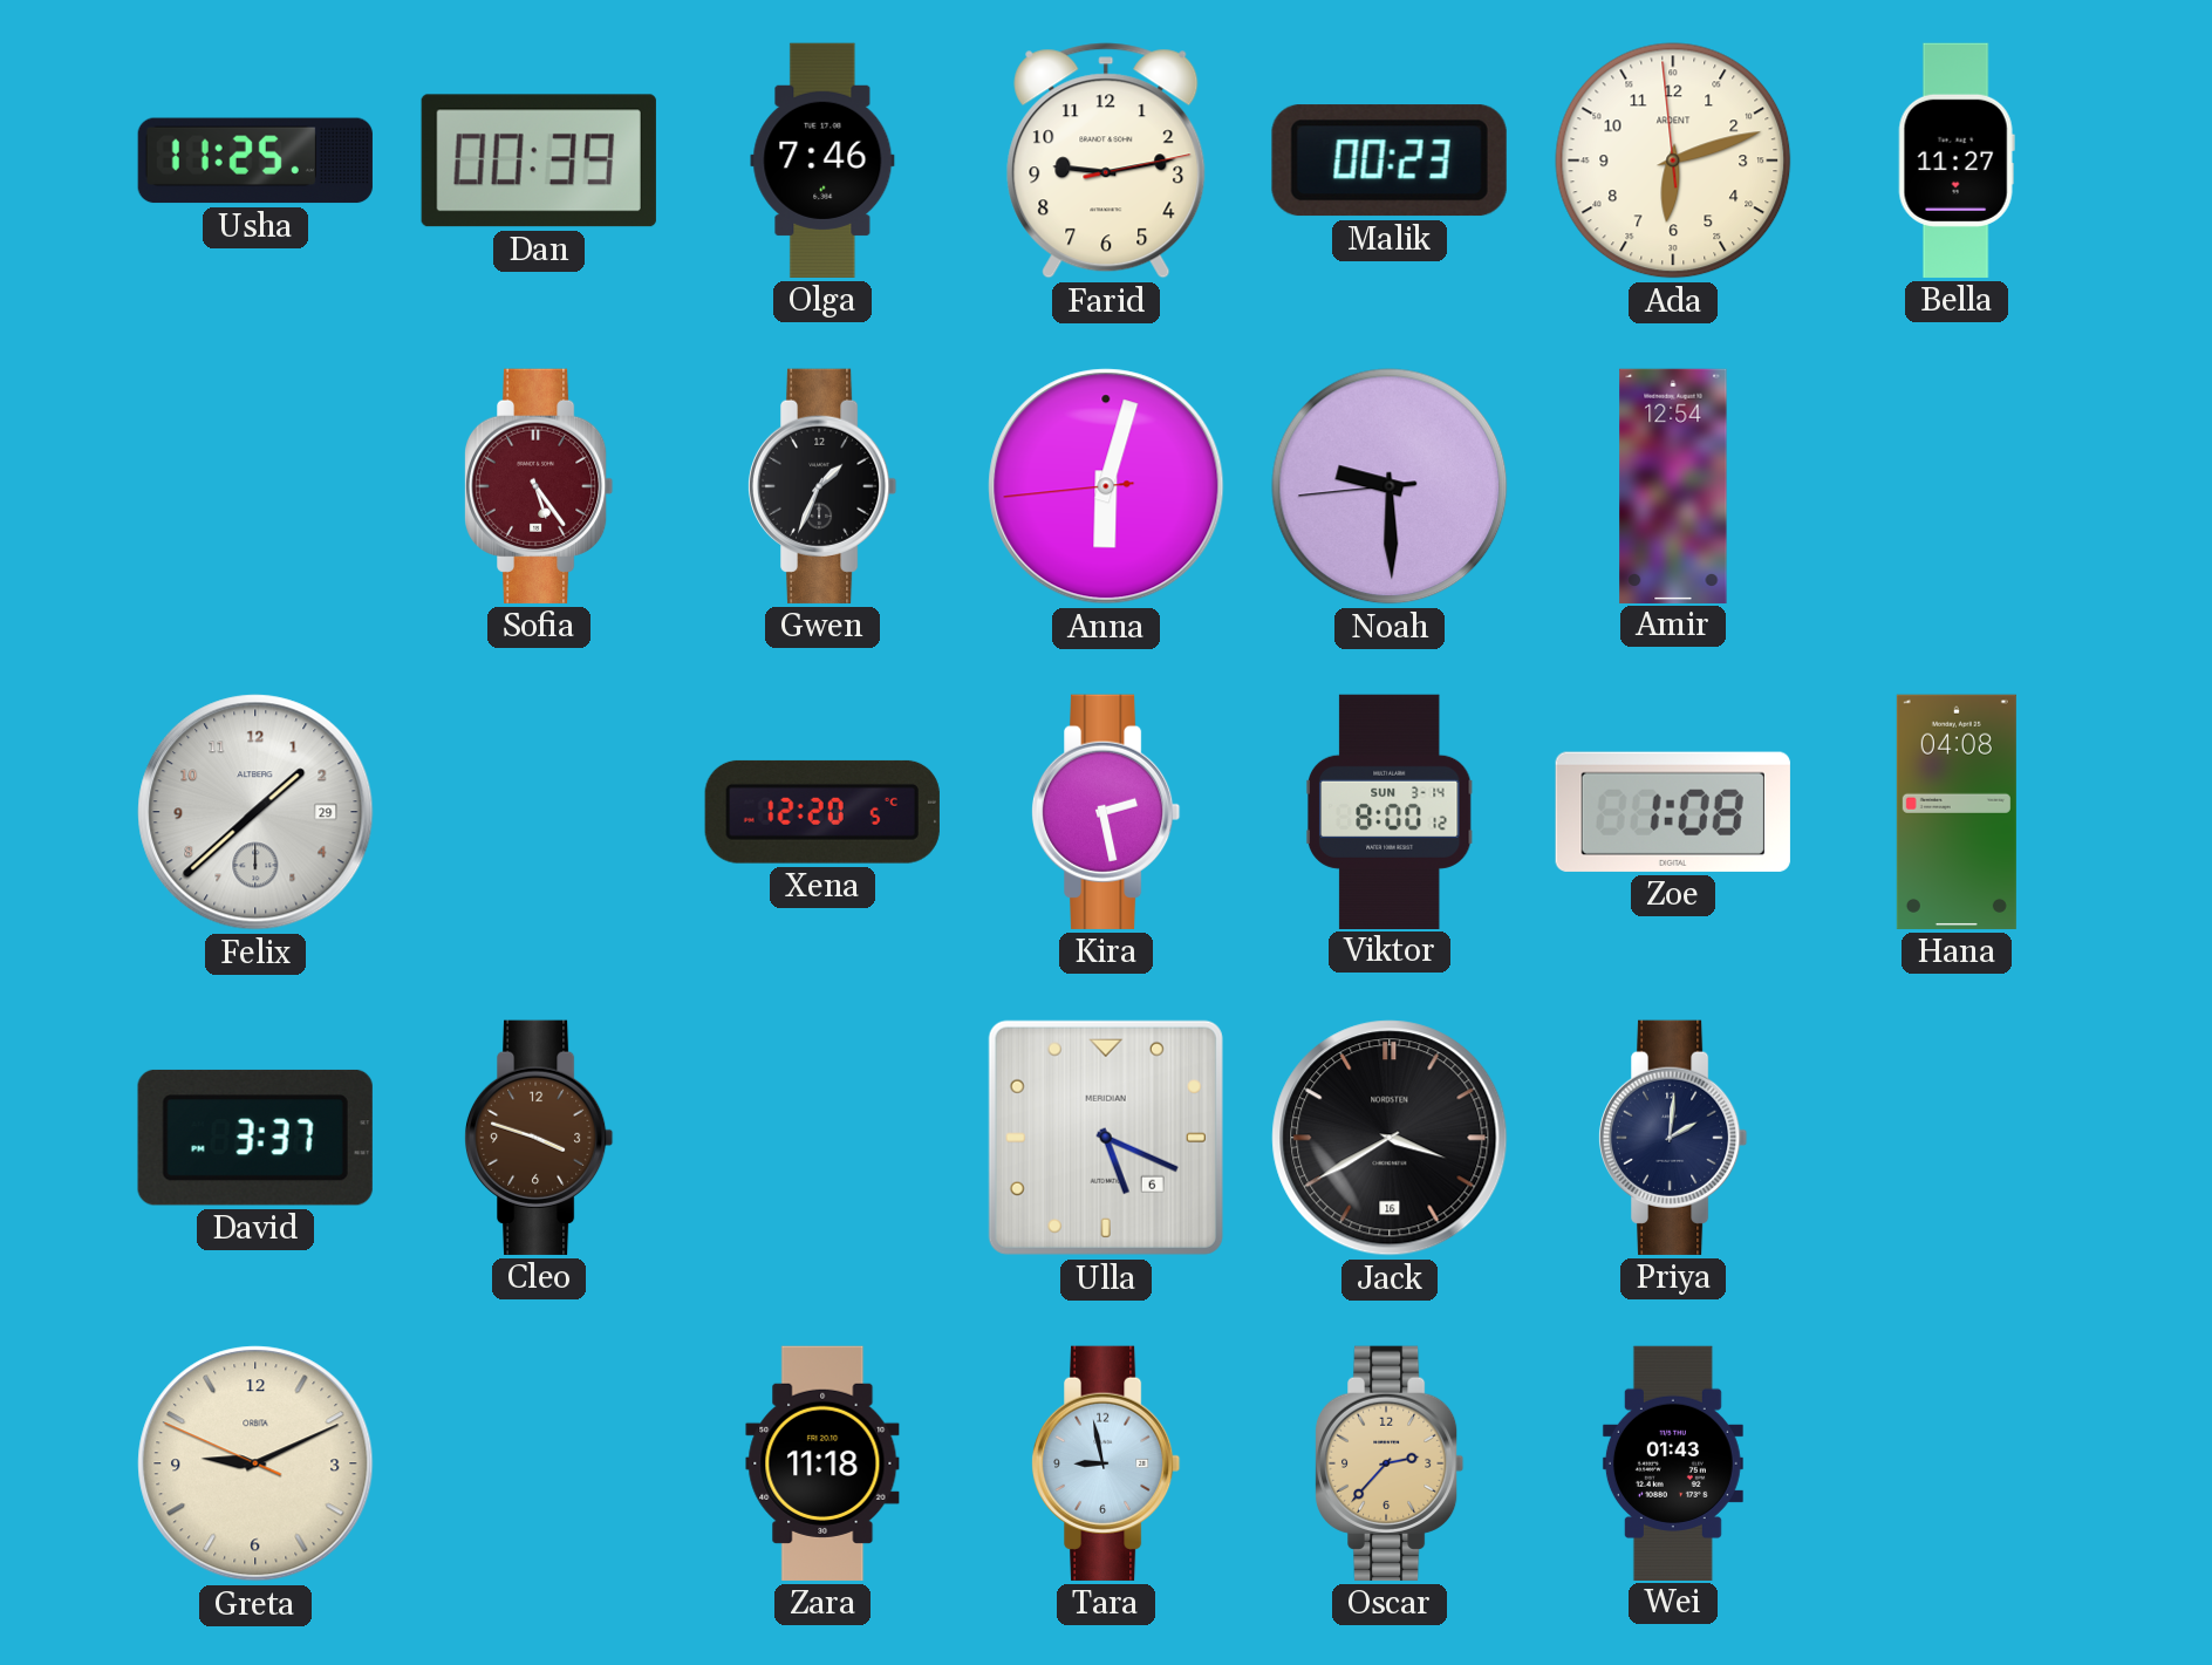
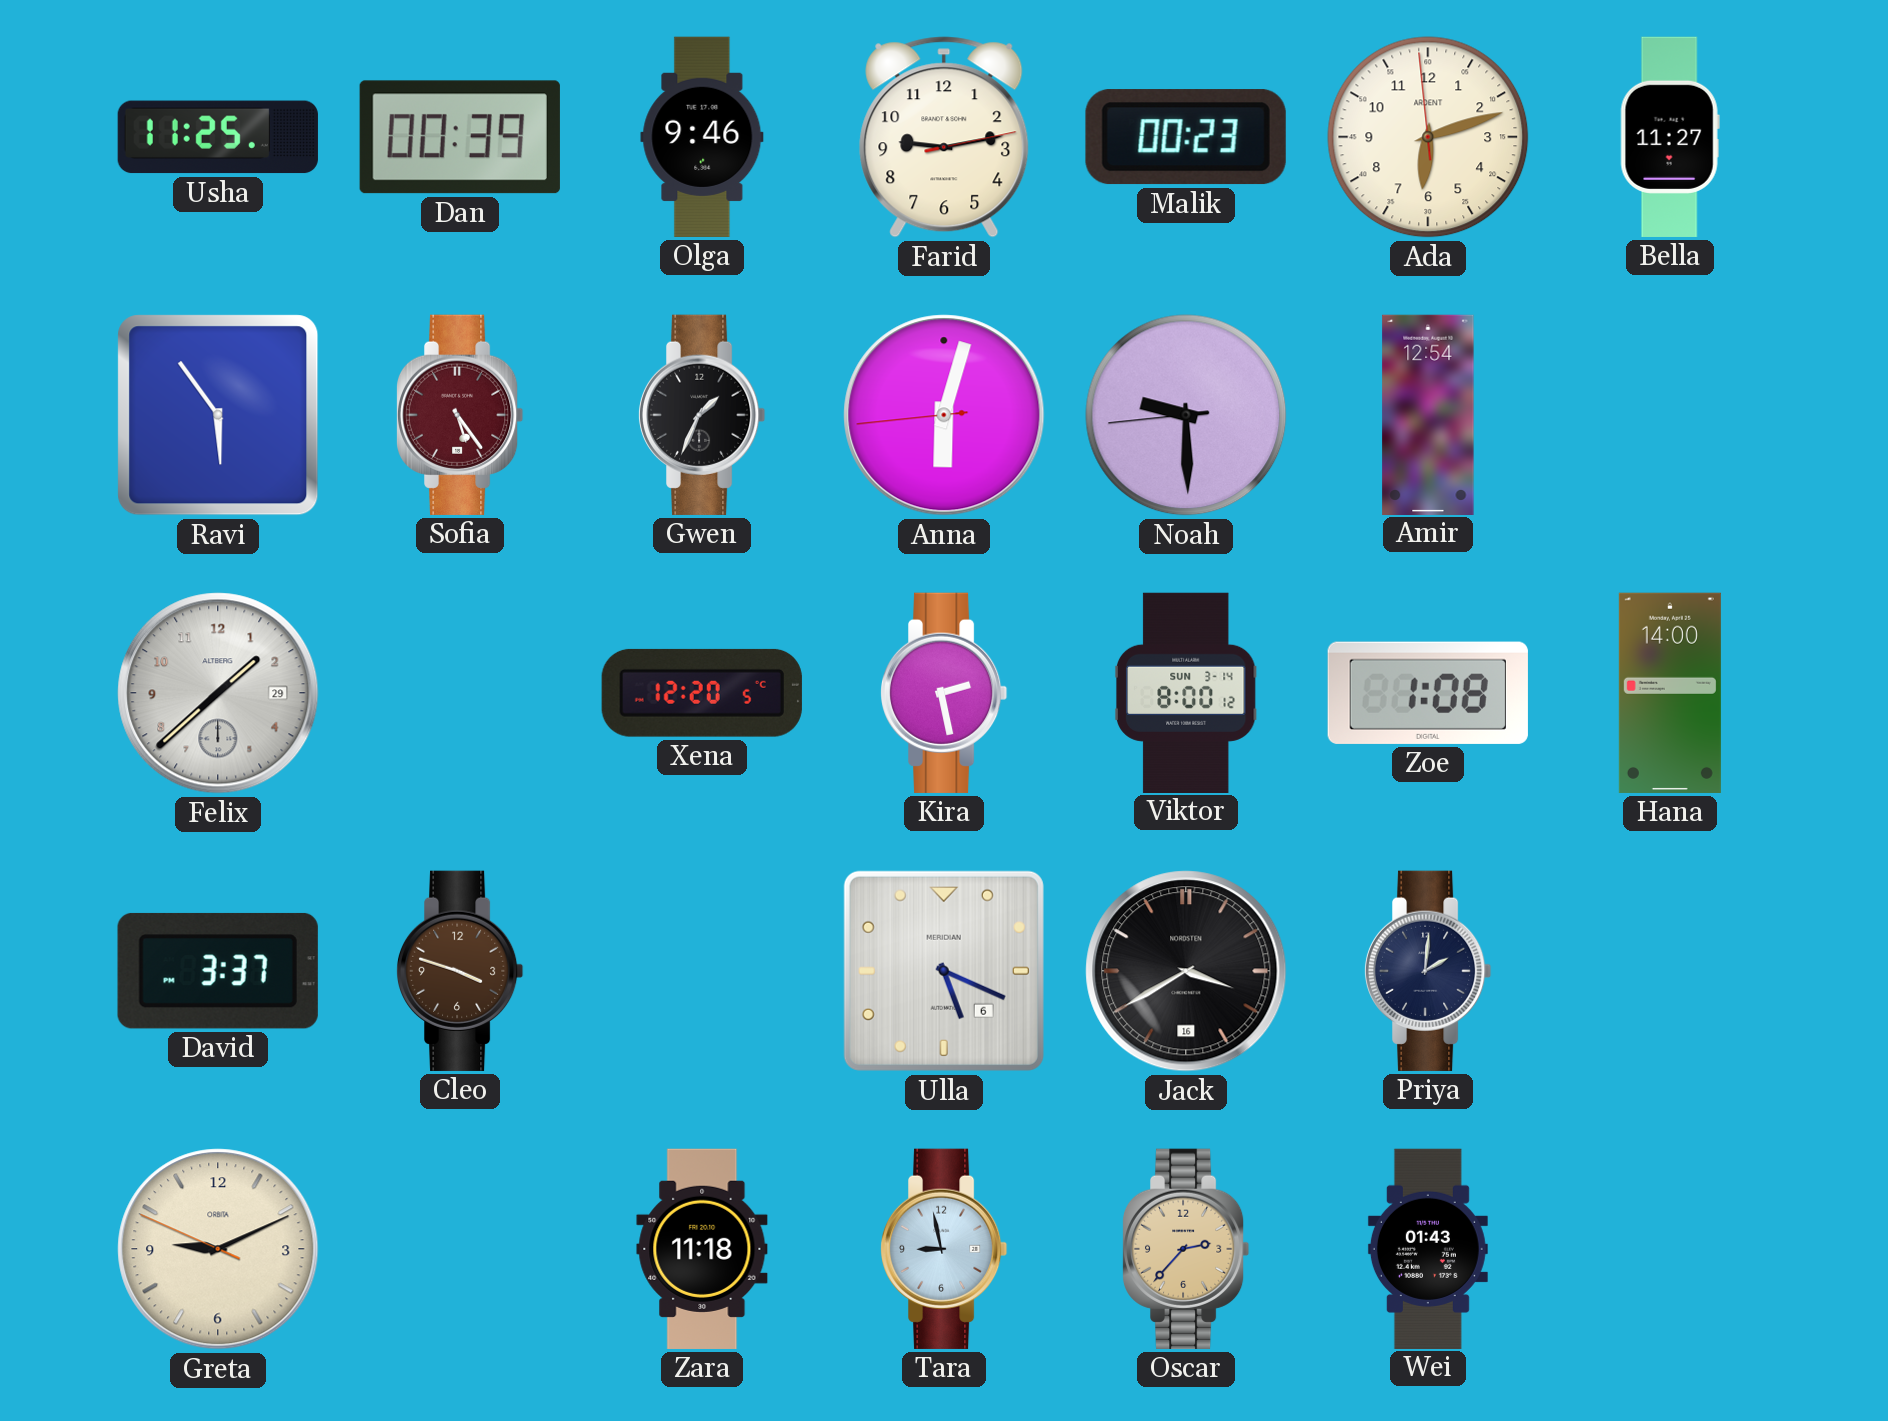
Olga: 7:46 -> 9:46 (702, 137)
Ravi: none -> 5:54 (218, 415)
Hana: 04:08 -> 14:00 (1670, 693)
